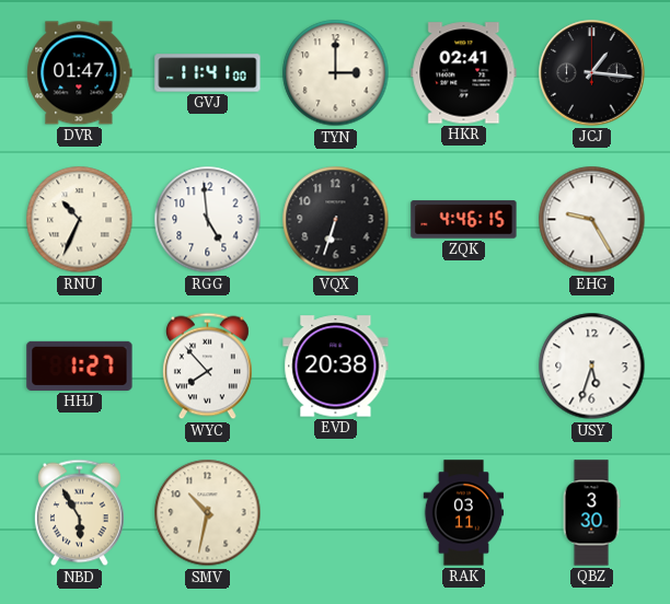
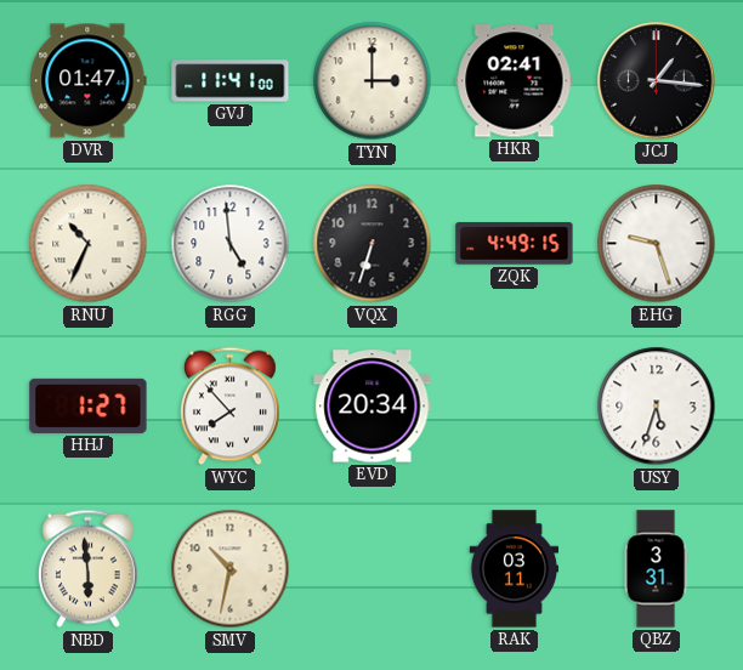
ZQK: 4:46 -> 4:49 (515, 244)
EHG: 9:25 -> 9:27 (657, 244)
EVD: 20:38 -> 20:34 (373, 407)
NBD: 5:55 -> 5:59 (87, 569)
QBZ: 3:30 -> 3:31 (656, 569)
